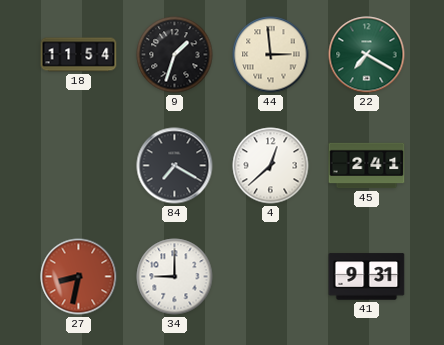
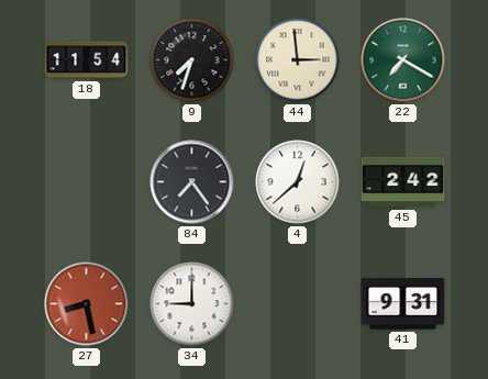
9: 1:33 -> 7:33 (192, 60)
84: 7:20 -> 7:24 (192, 182)
45: 2:41 -> 2:42 (403, 182)
27: 8:32 -> 8:28 (87, 304)
